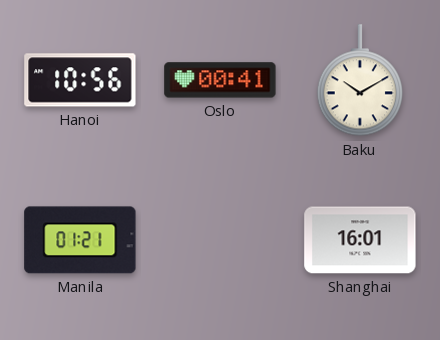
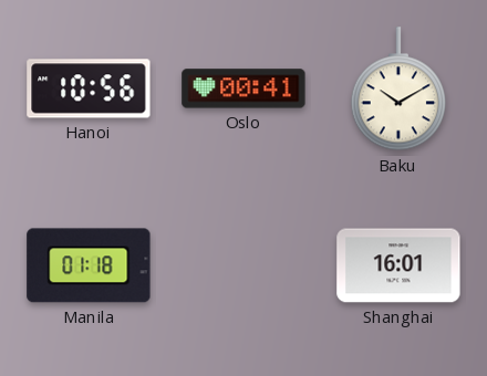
Manila: 01:21 -> 01:18 (89, 265)
